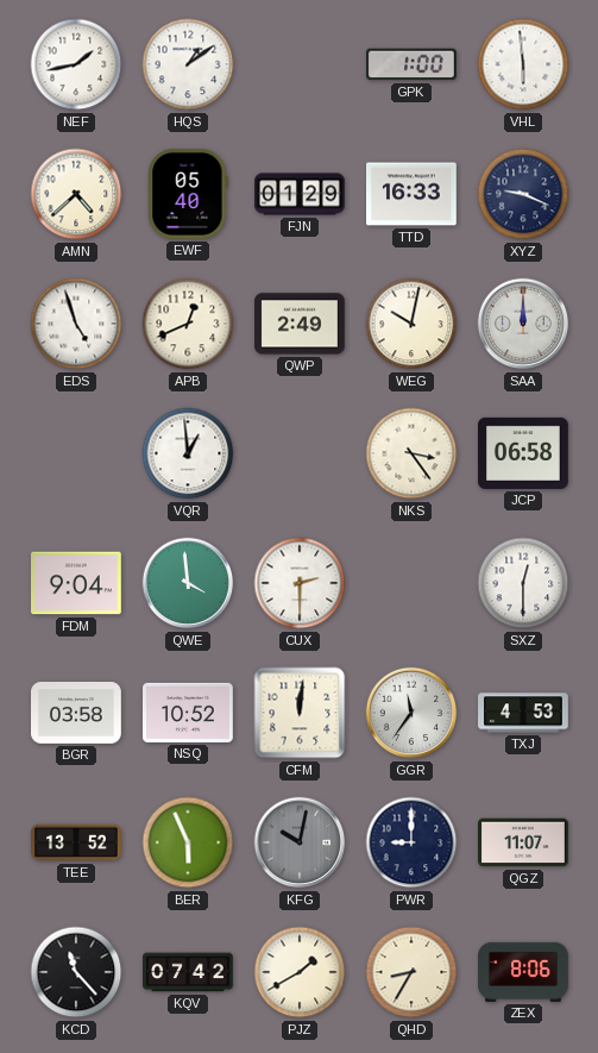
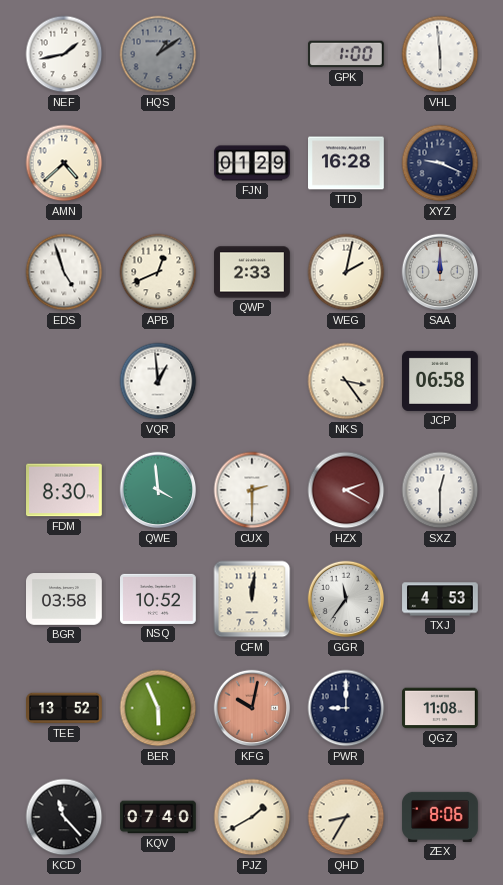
HQS dial: white -> grey (158, 54)
EWF: 05:40 -> none (188, 195)
TTD: 16:33 -> 16:28 (347, 163)
QWP: 2:49 -> 2:33 (252, 272)
WEG: 10:02 -> 2:02 (346, 272)
FDM: 9:04 -> 8:30 (65, 490)
HZX: none -> 2:20 (346, 490)
KFG dial: grey -> salmon (252, 708)
QGZ: 11:07 -> 11:08 (441, 708)
KQV: 07:42 -> 07:40 (159, 817)
